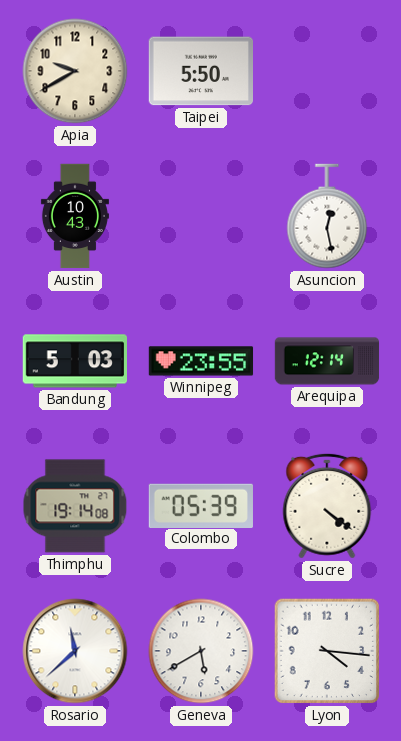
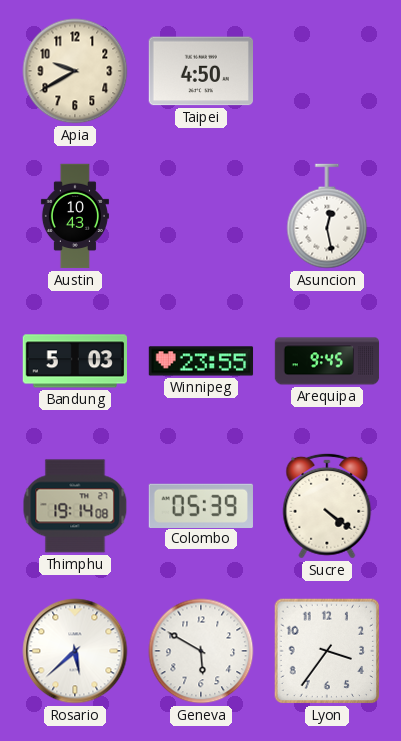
Taipei: 5:50 -> 4:50 (200, 71)
Arequipa: 12:14 -> 9:45 (327, 361)
Rosario: 11:38 -> 5:38 (75, 651)
Geneva: 5:40 -> 5:50 (201, 651)
Lyon: 4:16 -> 3:36 (327, 651)
